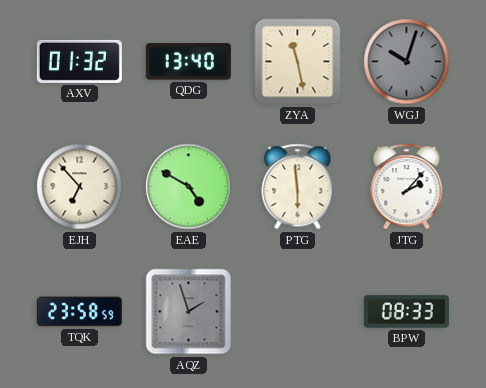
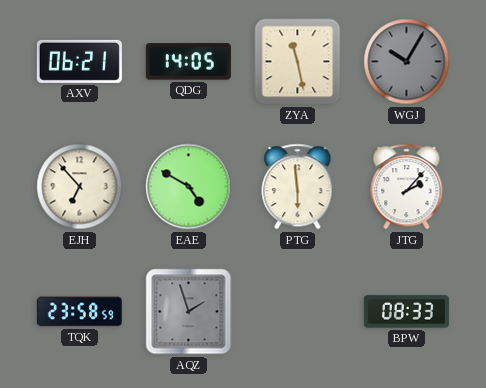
AXV: 01:32 -> 06:21 (79, 61)
QDG: 13:40 -> 14:05 (188, 62)
WGJ: 10:03 -> 10:05 (407, 62)
